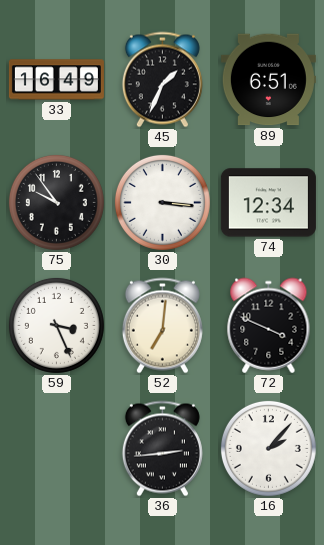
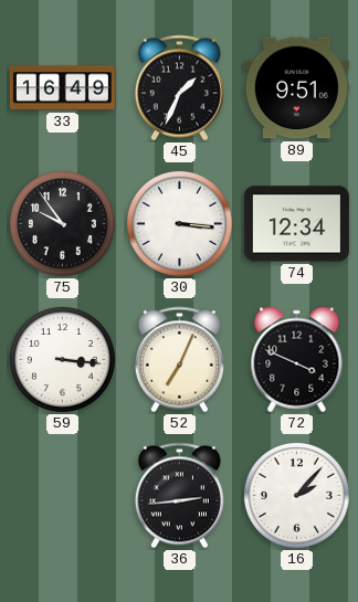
89: 6:51 -> 9:51 (296, 88)
59: 3:26 -> 3:16 (62, 359)
52: 7:01 -> 7:04 (179, 360)
